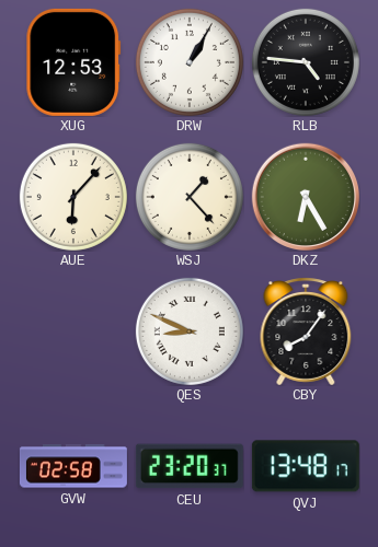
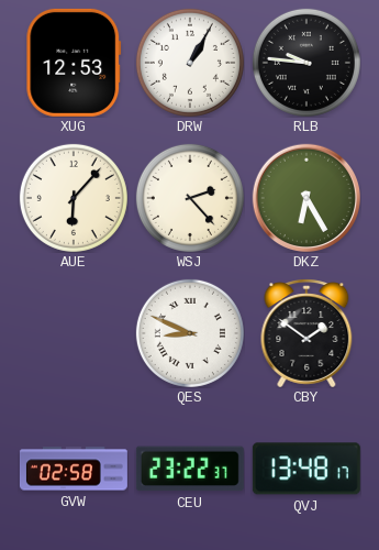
RLB: 4:46 -> 9:46 (306, 63)
WSJ: 1:23 -> 2:23 (190, 198)
CBY: 8:06 -> 1:51 (306, 333)
CEU: 23:20 -> 23:22 (190, 469)
